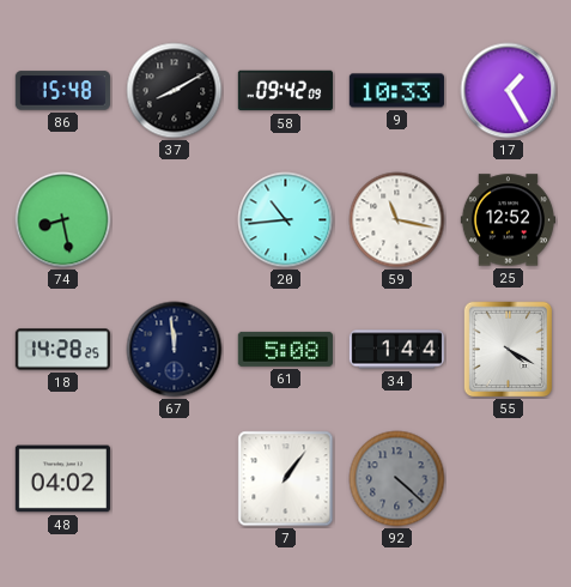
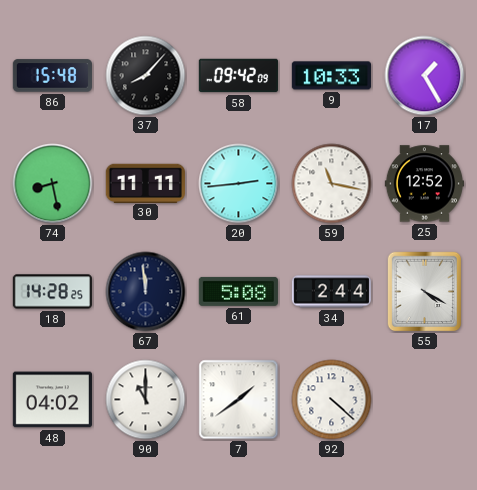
37: 8:10 -> 8:07 (146, 76)
30: none -> 11:11 (145, 183)
20: 10:44 -> 2:44 (239, 184)
34: 1:44 -> 2:44 (331, 292)
90: none -> 11:00 (146, 400)
7: 1:06 -> 1:39 (239, 400)
92 dial: grey -> white (332, 400)
